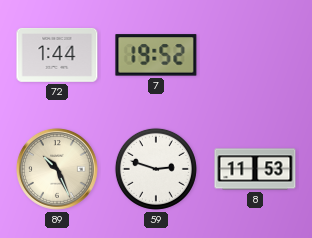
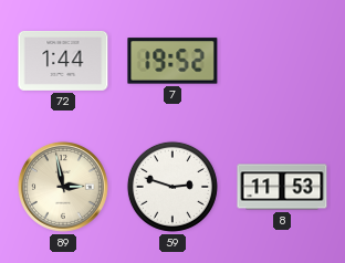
89: 10:26 -> 2:58 (64, 188)
